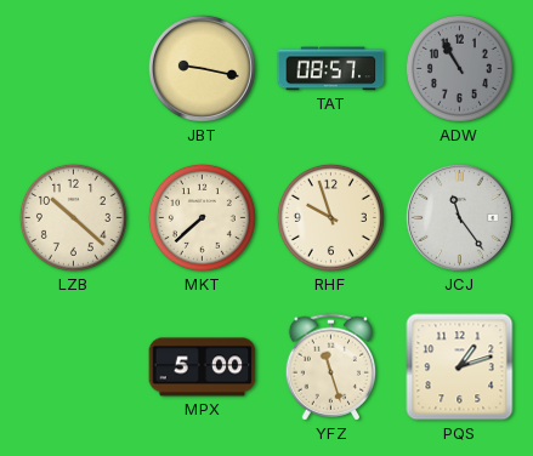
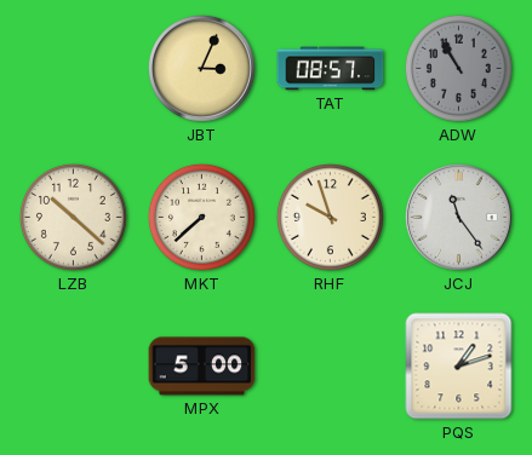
JBT: 9:17 -> 3:04 (201, 68)
YFZ: 11:27 -> none (331, 367)
